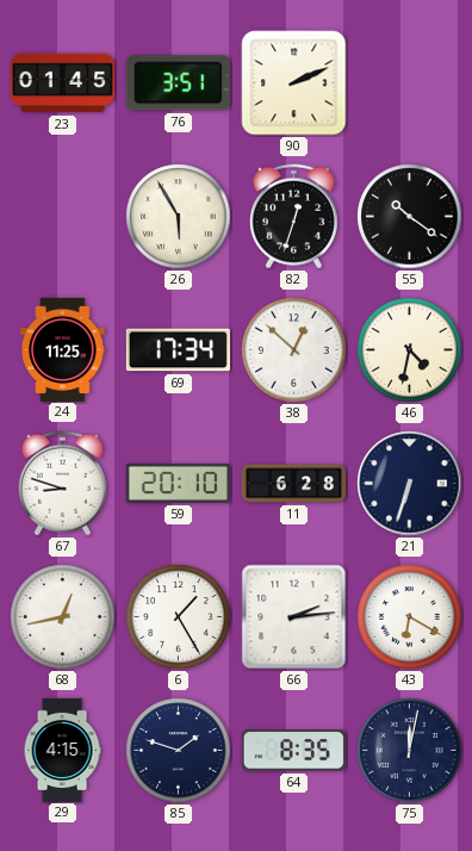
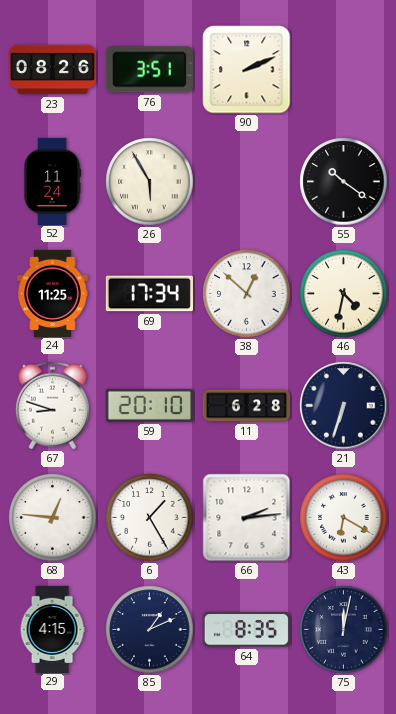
23: 01:45 -> 08:26 (52, 70)
52: none -> 11:24 (52, 181)
82: 12:33 -> none (293, 217)
68: 12:43 -> 12:46 (53, 518)
85: 1:48 -> 1:11 (150, 630)
